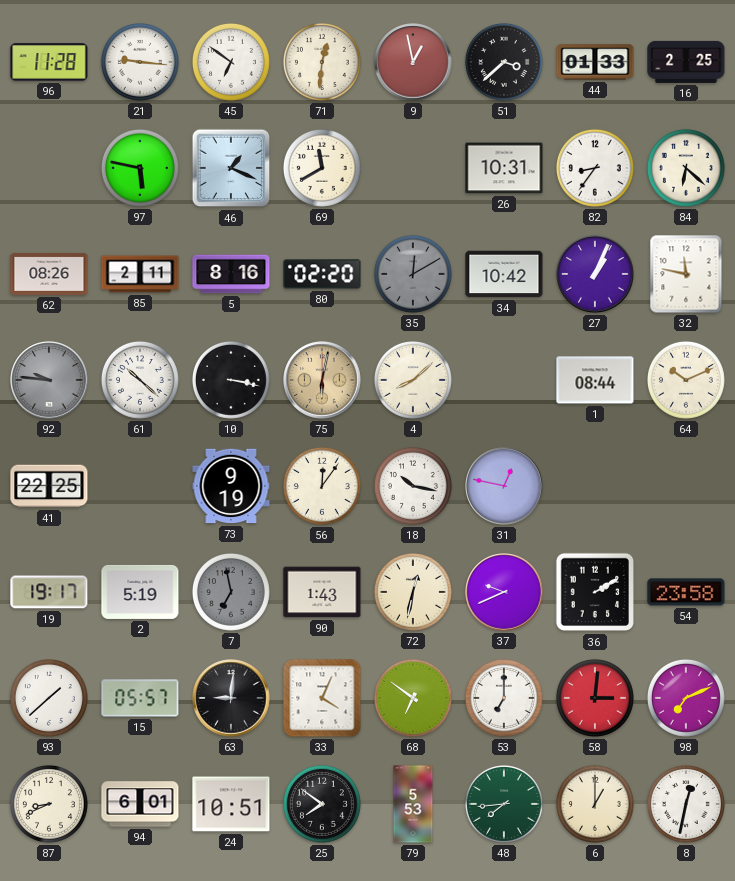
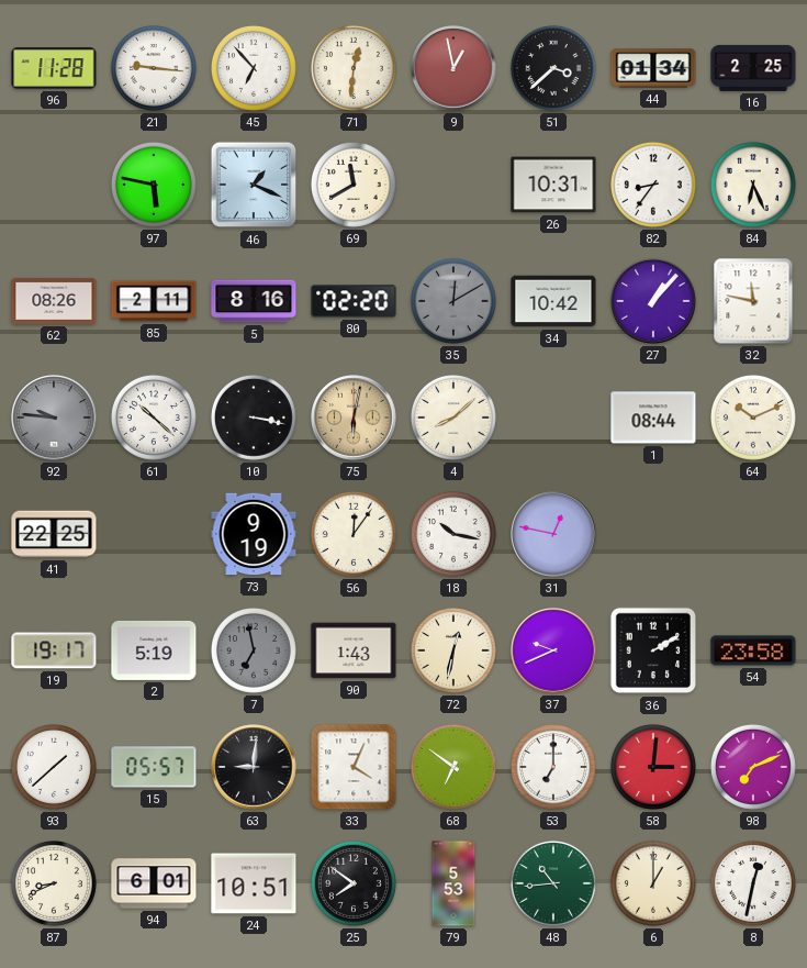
45: 6:51 -> 6:53 (254, 68)
44: 01:33 -> 01:34 (653, 68)
84: 6:22 -> 6:26 (753, 185)
27: 1:04 -> 1:07 (653, 301)
48: 7:44 -> 10:44 (553, 883)
